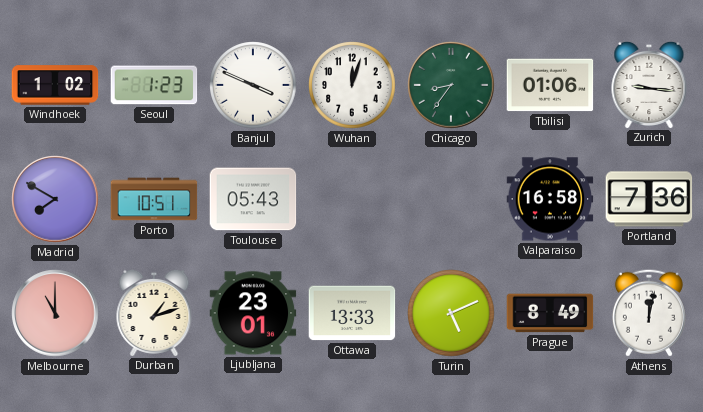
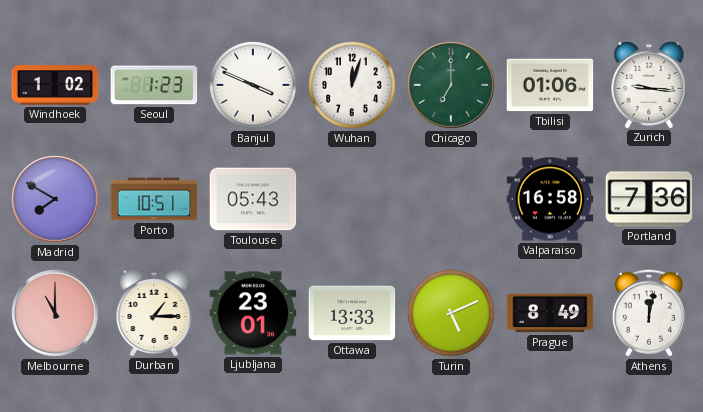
Chicago: 8:36 -> 7:00 (451, 85)
Durban: 1:12 -> 1:15 (154, 312)
